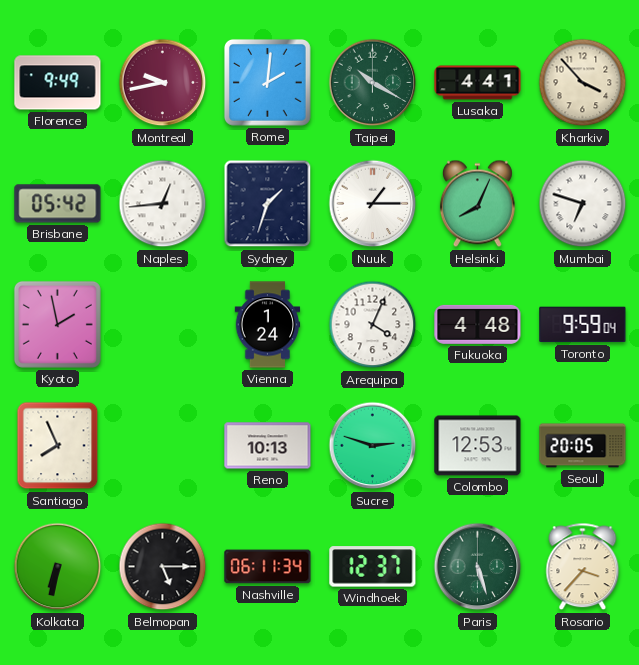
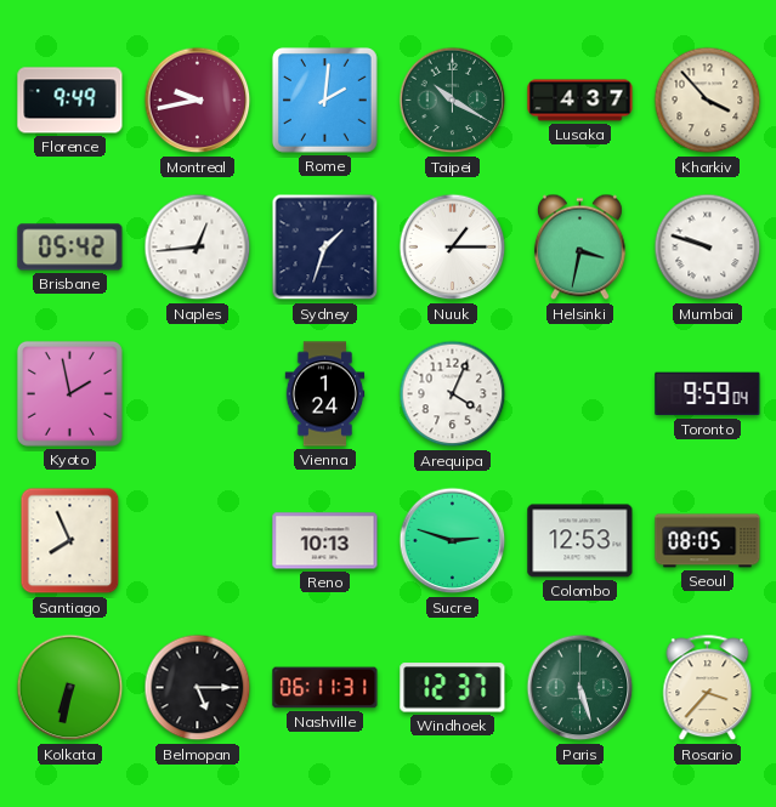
Lusaka: 4:41 -> 4:37 (580, 101)
Helsinki: 8:04 -> 3:32 (579, 248)
Mumbai: 6:48 -> 9:48 (708, 248)
Fukuoka: 4:48 -> none (478, 324)
Seoul: 20:05 -> 08:05 (708, 541)
Nashville: 06:11:34 -> 06:11:31 (325, 688)
